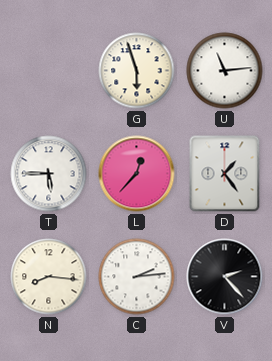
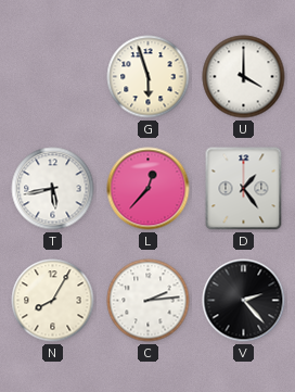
U: 11:14 -> 4:00 (244, 77)
T: 5:45 -> 5:43 (53, 189)
N: 8:16 -> 8:05 (53, 301)
